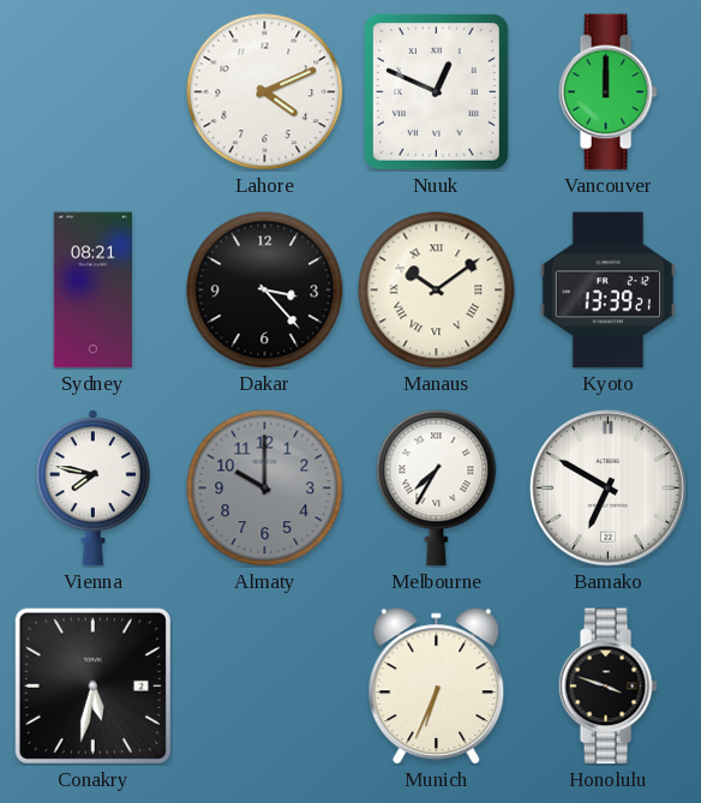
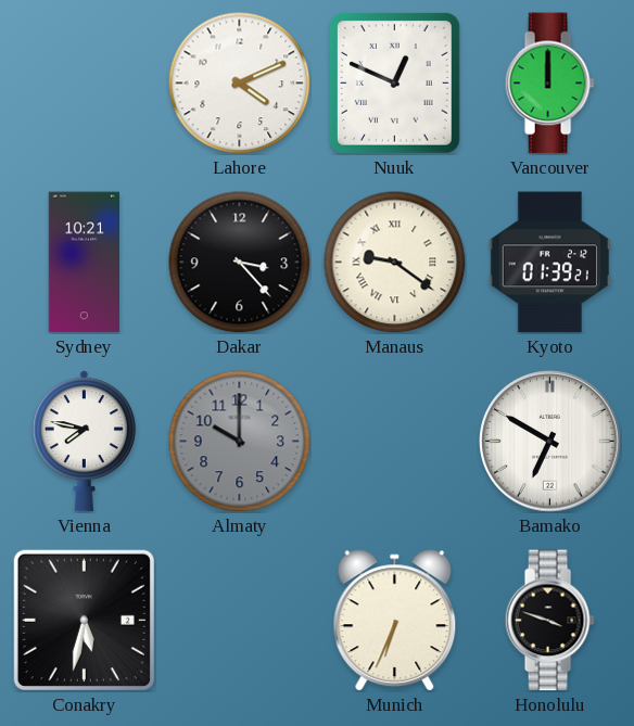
Sydney: 08:21 -> 10:21 (84, 263)
Manaus: 10:09 -> 9:21 (395, 263)
Kyoto: 13:39 -> 01:39 (549, 263)
Melbourne: 7:35 -> none (437, 489)
